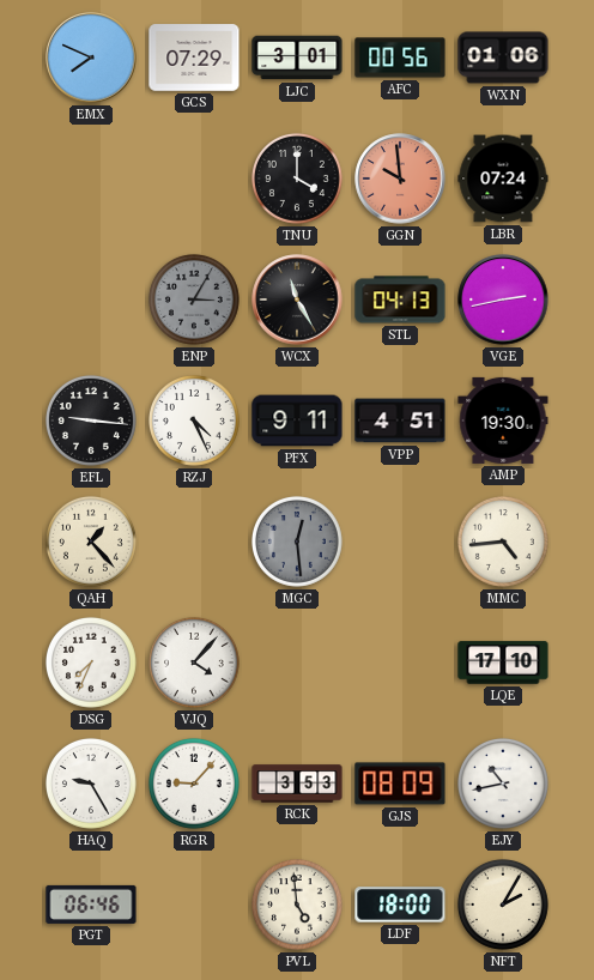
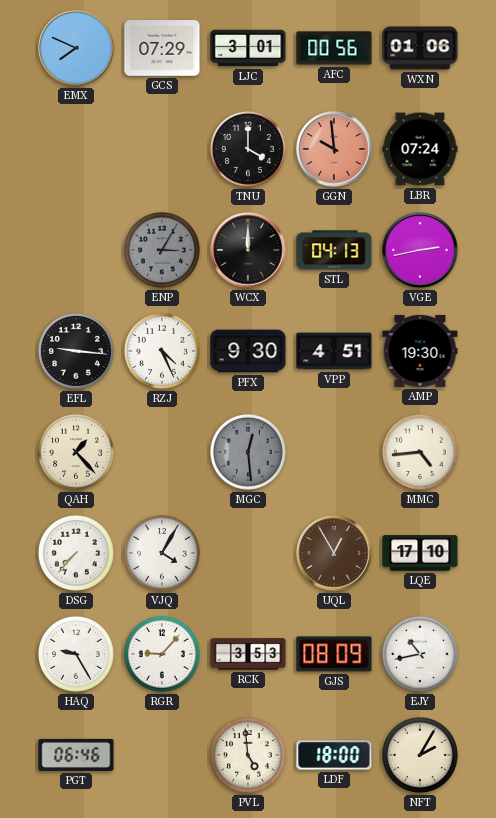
WCX: 11:25 -> 12:00 (248, 250)
PFX: 9:11 -> 9:30 (248, 351)
DSG: 7:34 -> 7:37 (76, 553)
VJQ: 4:07 -> 4:05 (162, 553)
UQL: none -> 12:55 (334, 553)
